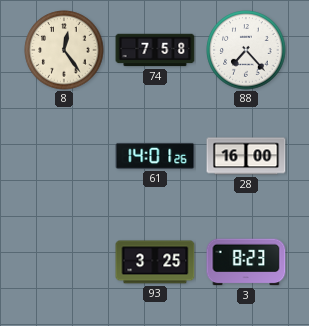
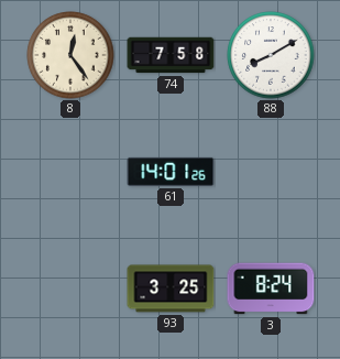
88: 7:23 -> 8:10 (271, 55)
28: 16:00 -> none (246, 156)
3: 8:23 -> 8:24 (271, 289)
